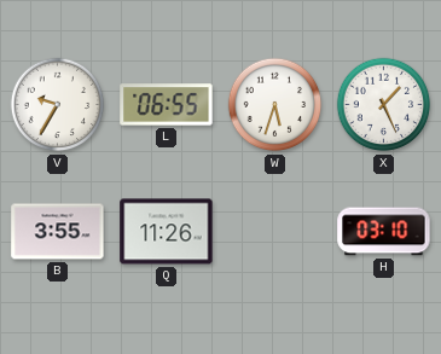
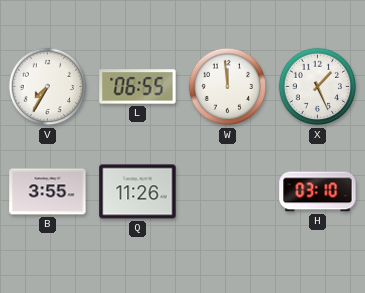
V: 9:35 -> 7:35 (48, 87)
W: 5:33 -> 11:59 (228, 87)
